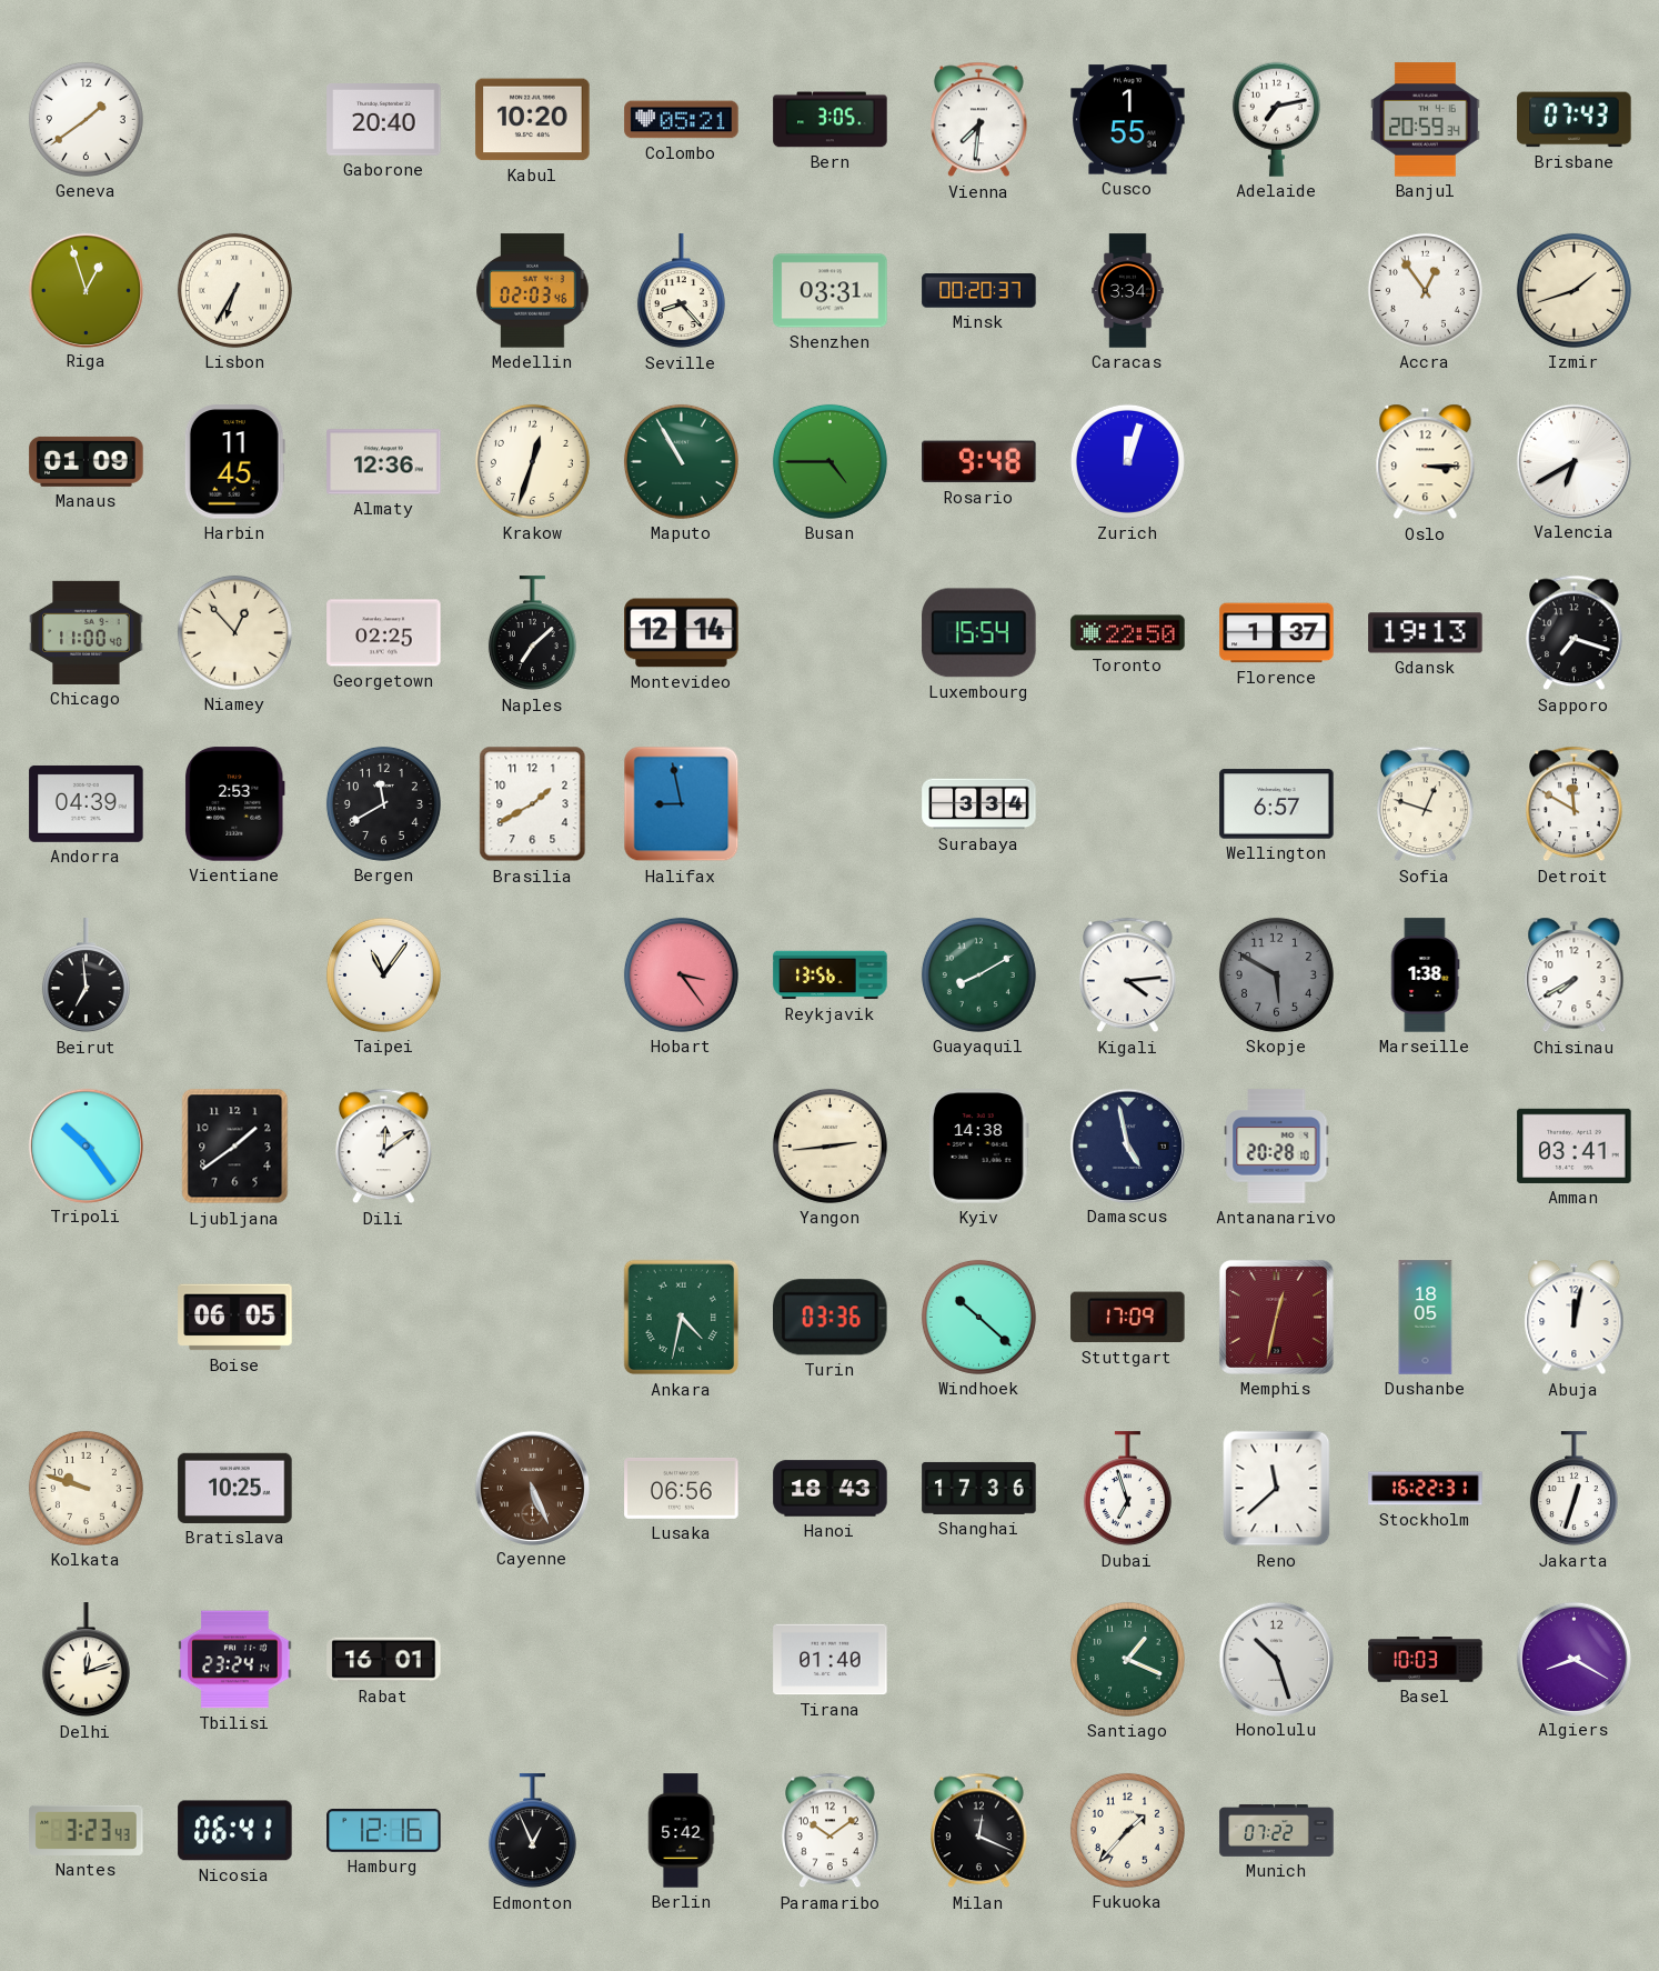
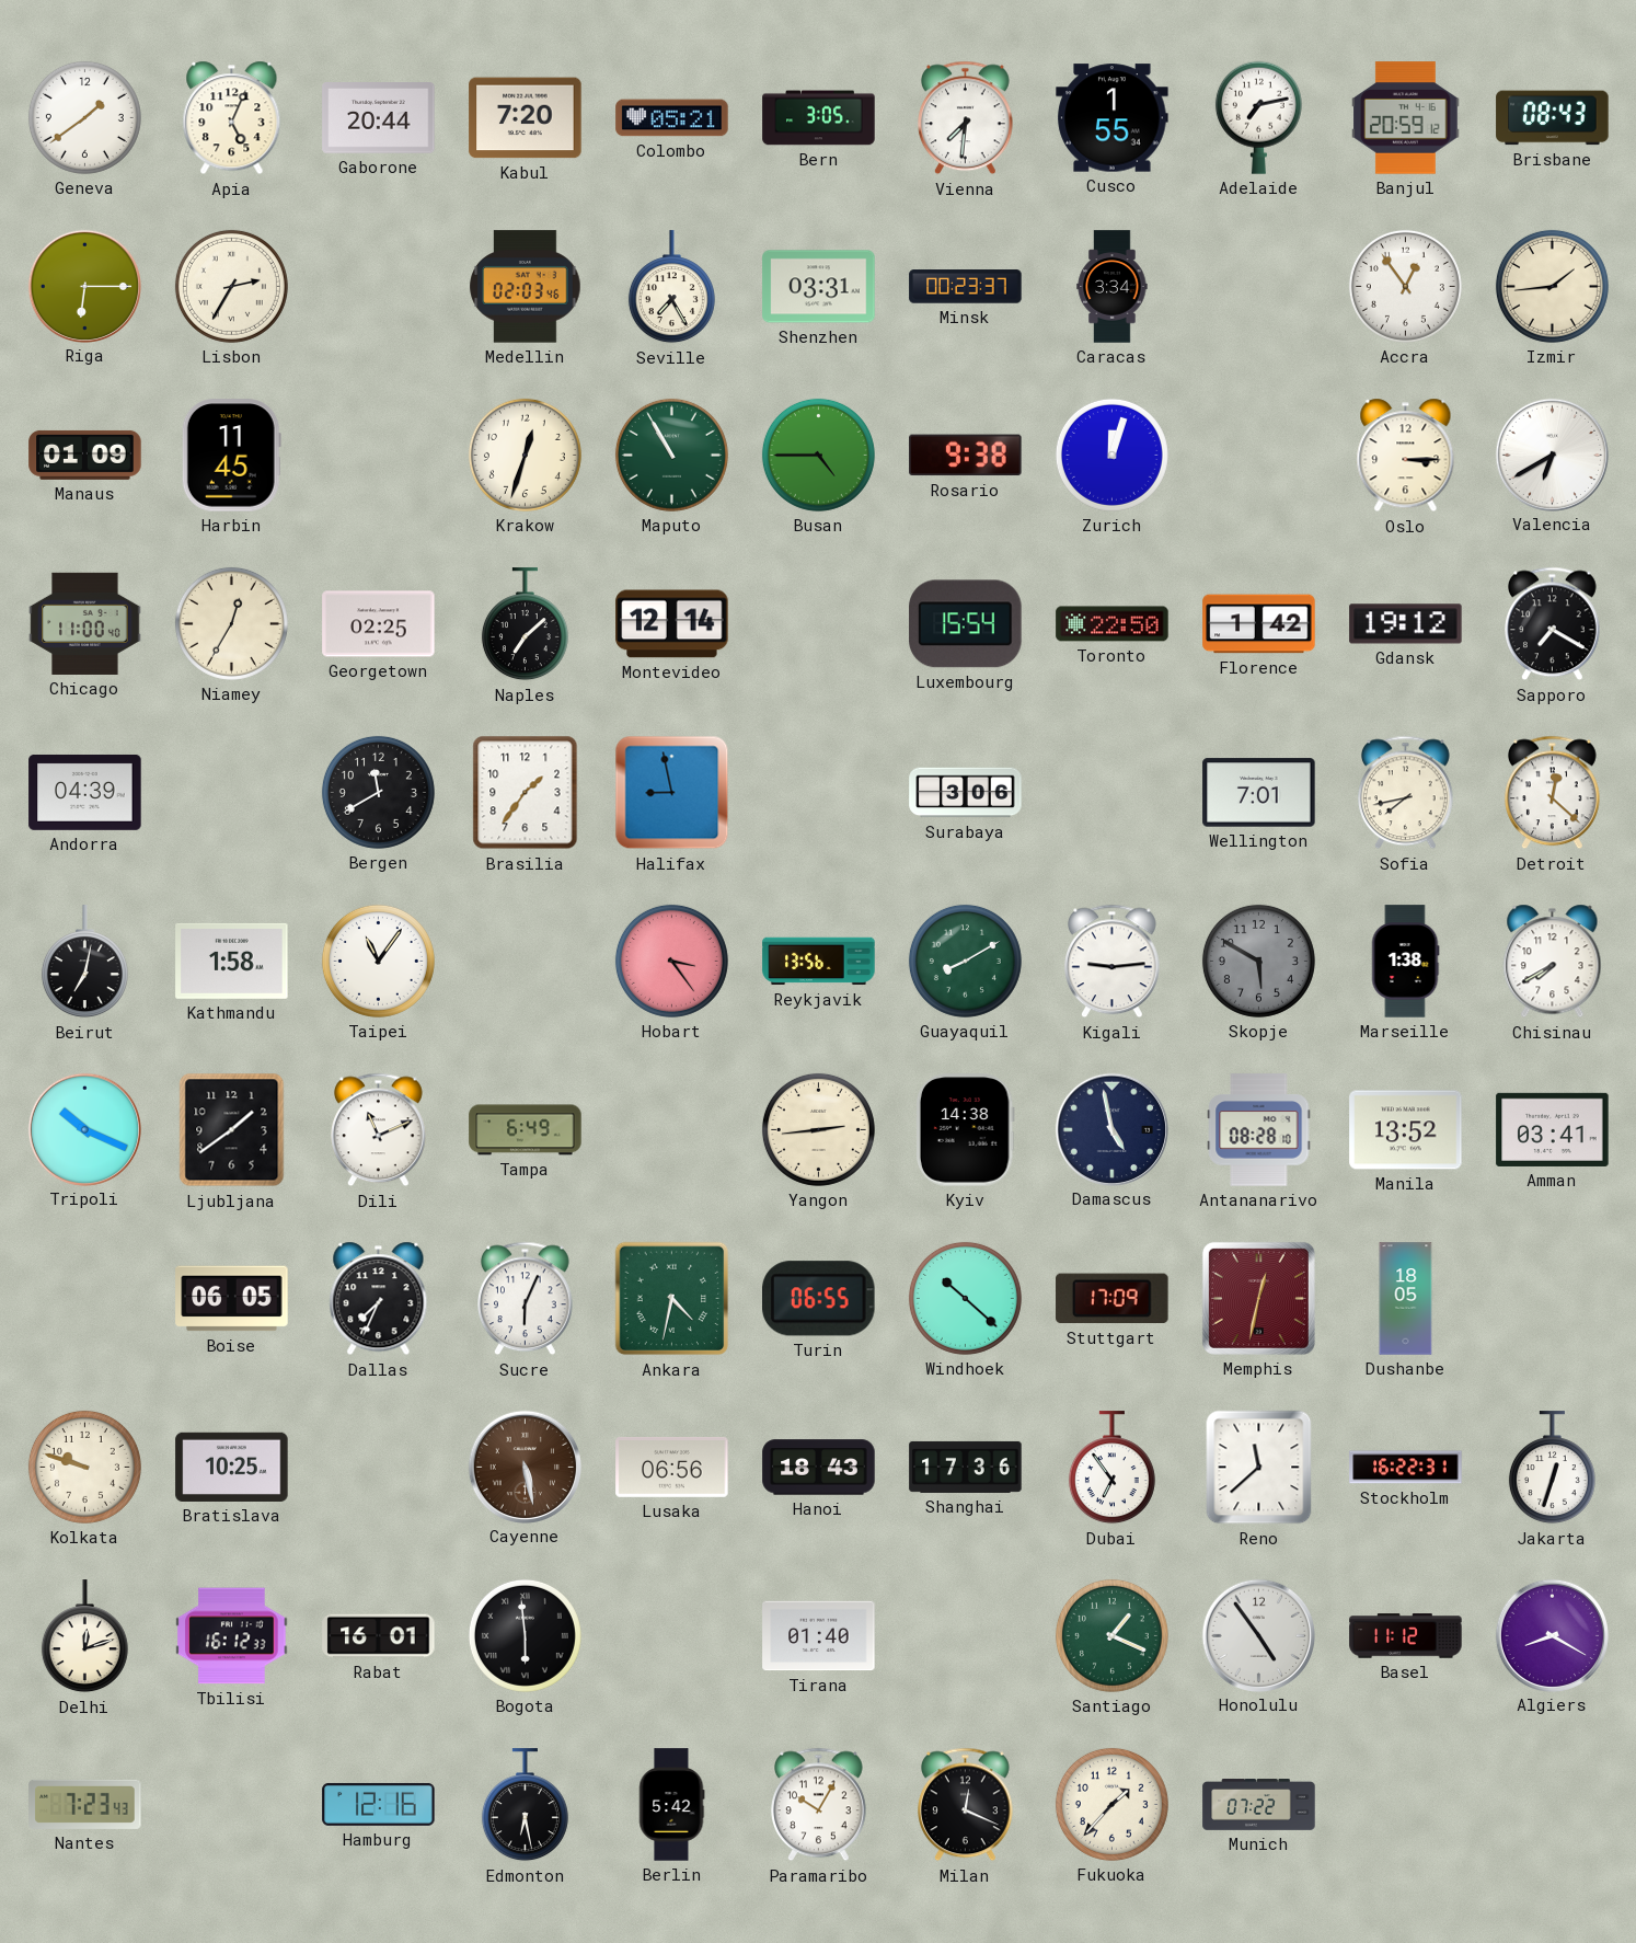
Apia: none -> 5:04 (232, 118)
Gaborone: 20:40 -> 20:44 (379, 118)
Kabul: 10:20 -> 7:20 (526, 118)
Banjul: 20:59:34 -> 20:59:12 (1406, 118)
Brisbane: 07:43 -> 08:43 (1553, 118)
Riga: 12:57 -> 6:15 (84, 286)
Lisbon: 6:35 -> 2:35 (231, 286)
Seville: 8:23 -> 7:25 (671, 287)
Minsk: 00:20 -> 00:23 (966, 287)
Izmir: 1:42 -> 1:44 (1552, 286)
Almaty: 12:36 -> none (384, 462)
Rosario: 9:48 -> 9:38 (966, 456)
Niamey: 12:53 -> 12:35 (231, 623)
Florence: 1:37 -> 1:42 (1259, 624)
Gdansk: 19:13 -> 19:12 (1406, 624)
Sapporo: 7:18 -> 7:20 (1553, 624)
Vientiane: 2:53 -> none (234, 804)
Brasilia: 1:40 -> 1:36 (526, 793)
Surabaya: 3:34 -> 3:06 (966, 793)
Wellington: 6:57 -> 7:01 (1259, 793)
Sofia: 12:48 -> 7:43 (1406, 793)
Detroit: 11:50 -> 12:22 (1553, 793)
Beirut: 6:59 -> 7:02 (84, 962)
Kathmandu: none -> 1:58 (232, 961)
Kigali: 4:14 -> 9:14 (1113, 962)
Tripoli: 10:24 -> 10:19 (84, 1129)
Dili: 12:09 -> 11:11 (379, 1130)
Tampa: none -> 6:49 (526, 1130)
Antananarivo: 20:28 -> 08:28 (1259, 1130)
Manila: none -> 13:52 (1406, 1130)
Dallas: none -> 7:34 (379, 1299)
Sucre: none -> 6:04 (526, 1299)
Turin: 03:36 -> 06:55 (819, 1299)
Abuja: 12:02 -> none (1575, 1318)
Cayenne: 5:26 -> 5:28 (525, 1467)
Dubai: 6:57 -> 6:54 (1111, 1468)
Tbilisi: 23:24 -> 16:12 (232, 1636)
Bogota: none -> 5:59 (525, 1635)
Honolulu: 10:27 -> 4:54 (1258, 1635)
Basel: 10:03 -> 11:12 (1406, 1636)
Nantes: 3:23 -> 7:23 (85, 1804)
Nicosia: 06:41 -> none (235, 1831)
Edmonton: 12:56 -> 6:28 (525, 1805)
Paramaribo: 10:09 -> 10:05 (819, 1805)
